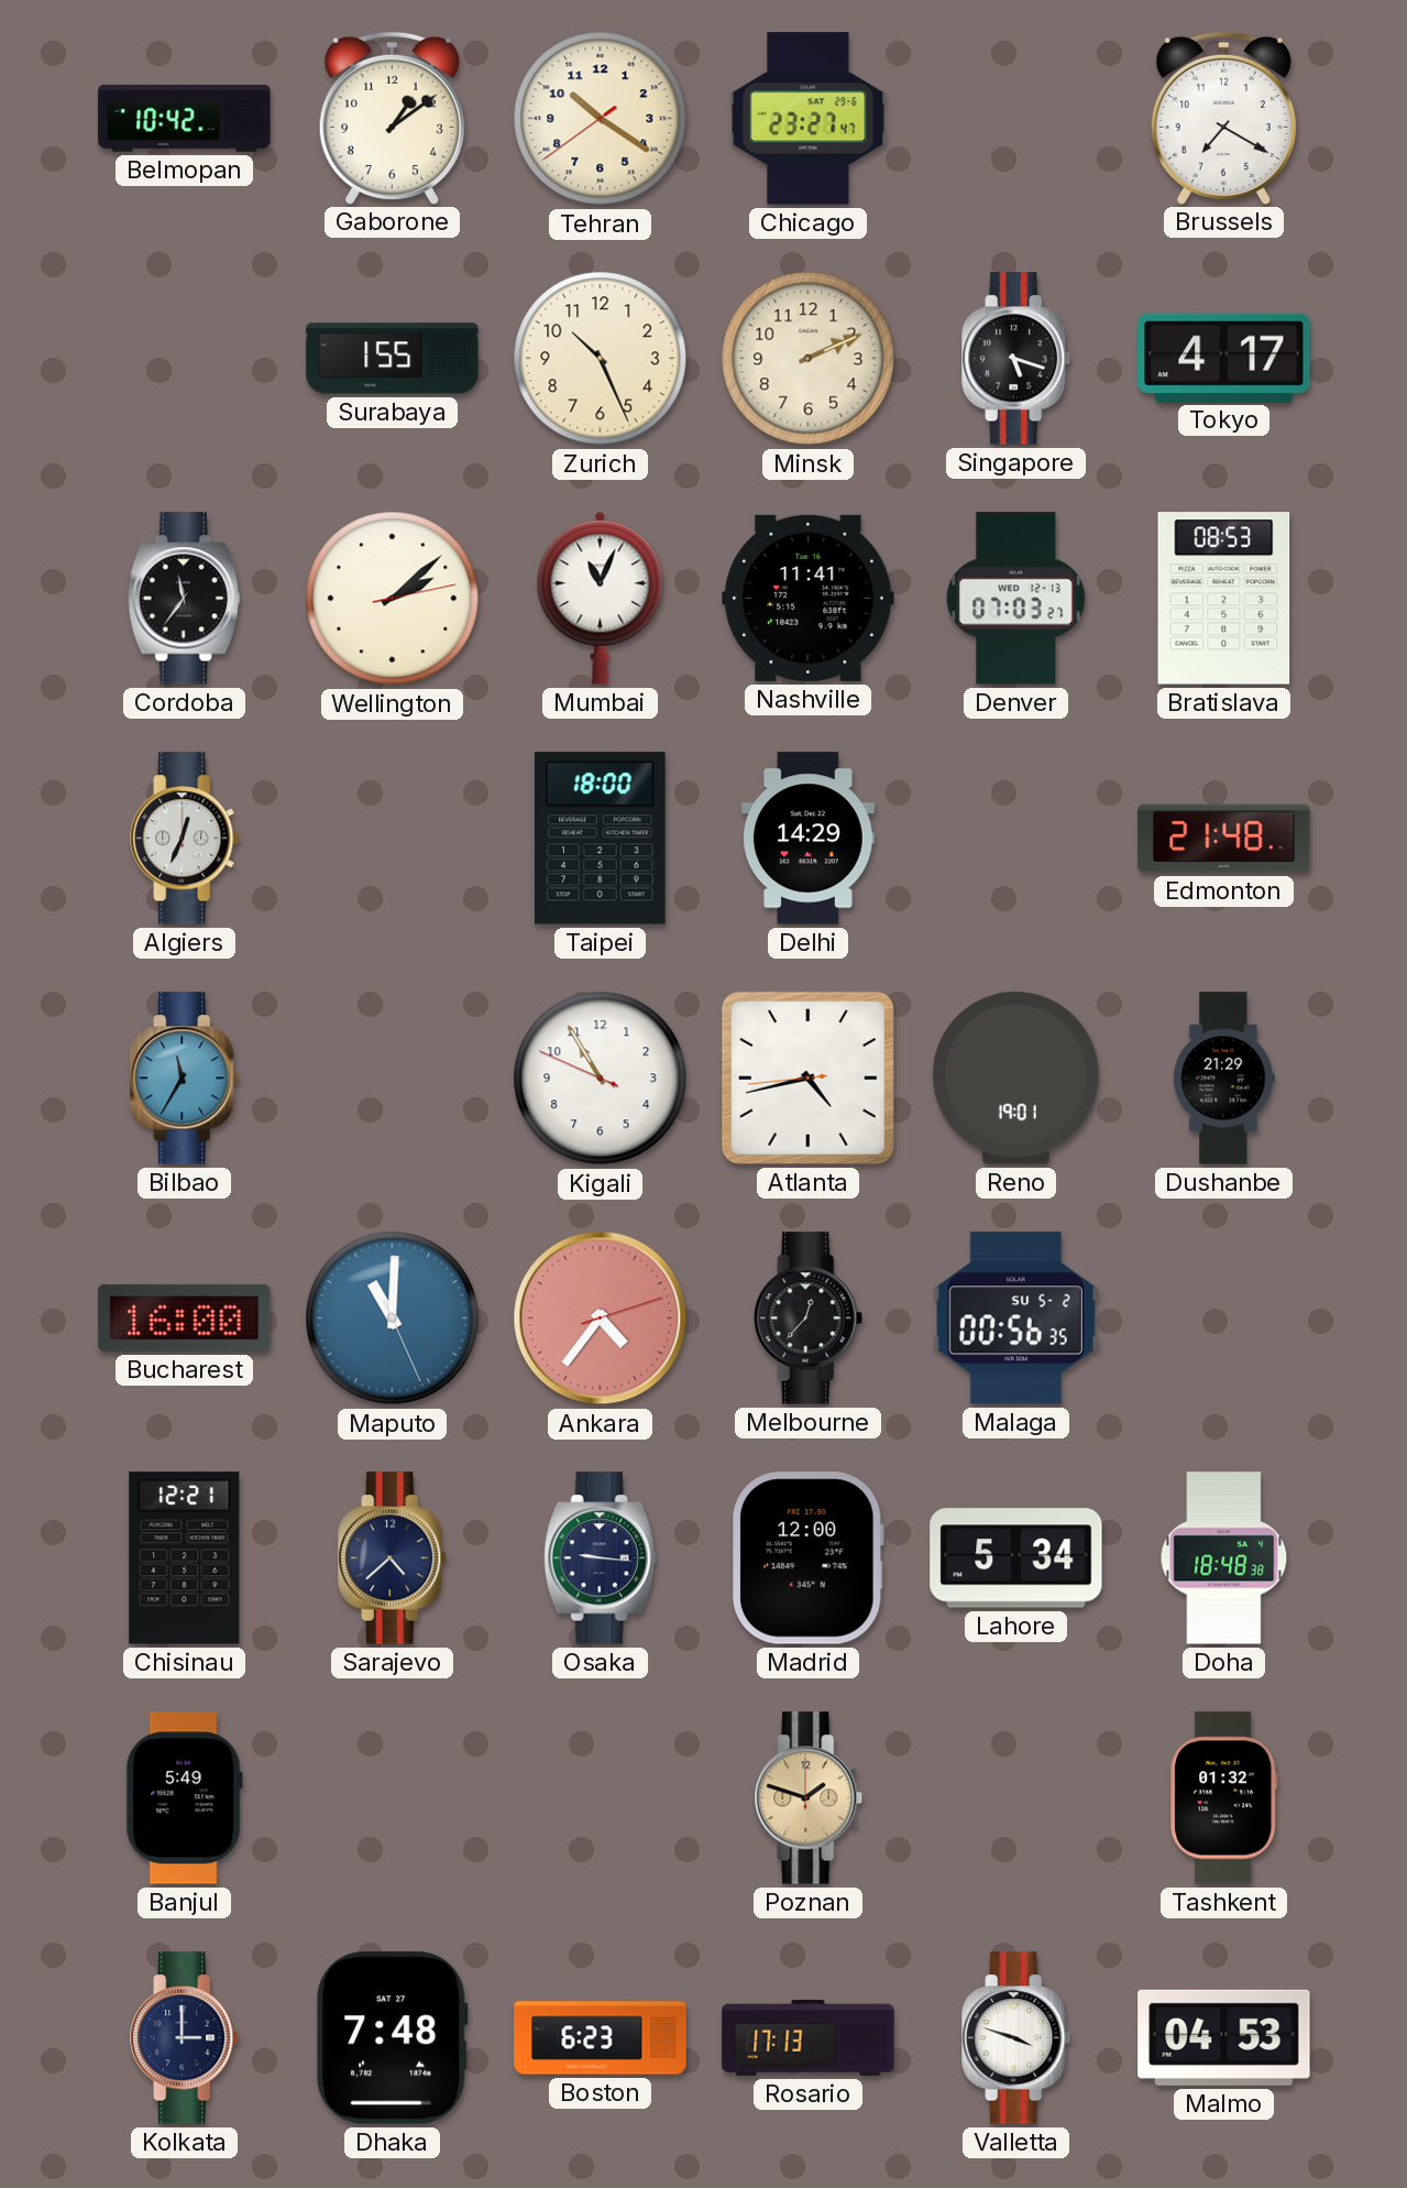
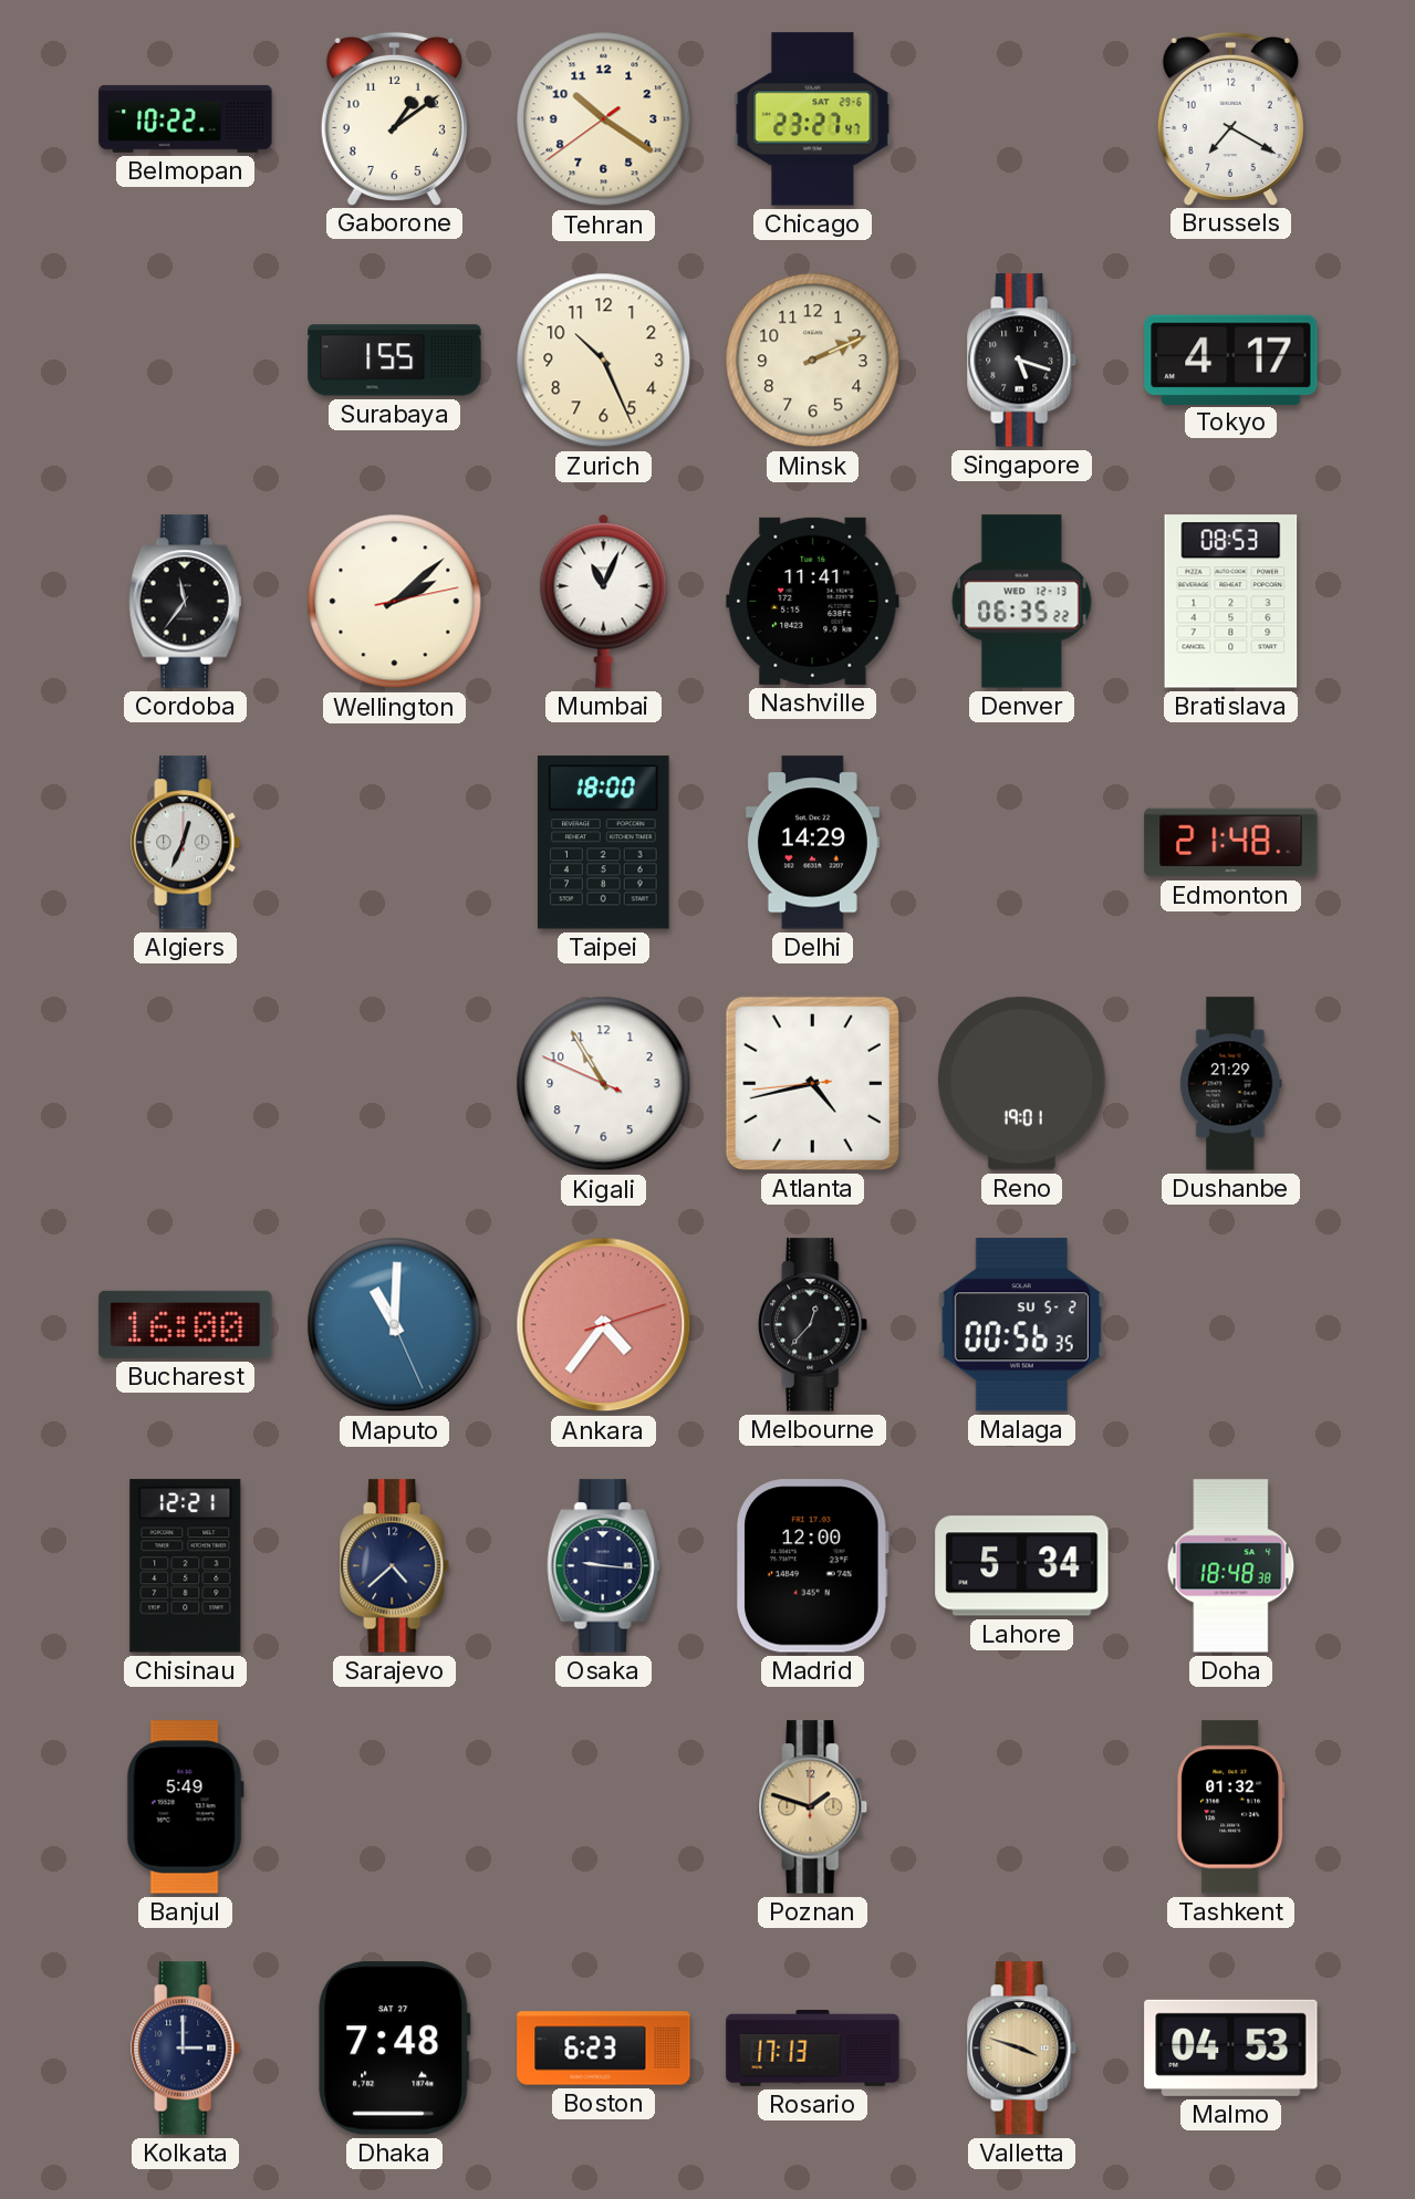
Belmopan: 10:42 -> 10:22 (186, 118)
Denver: 07:03 -> 06:35 (1022, 602)
Bilbao: 11:35 -> none (185, 1079)
Valletta dial: white -> champagne (1022, 2049)
